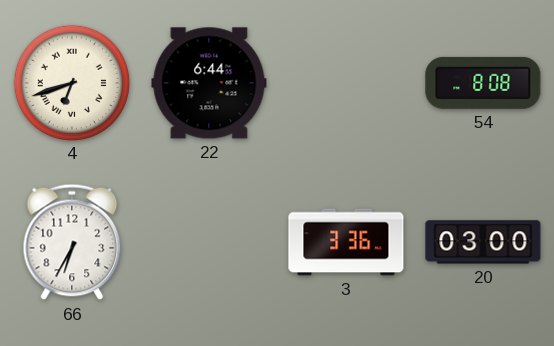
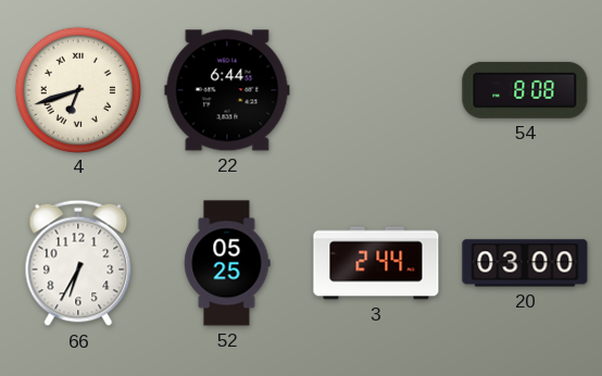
52: none -> 05:25 (227, 263)
3: 3:36 -> 2:44 (376, 263)
